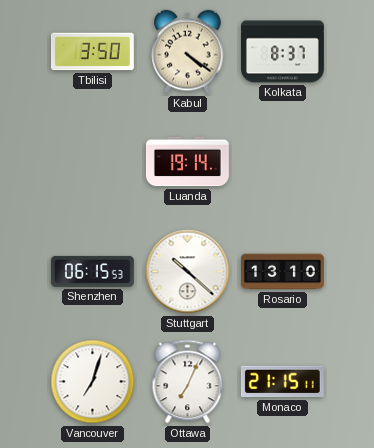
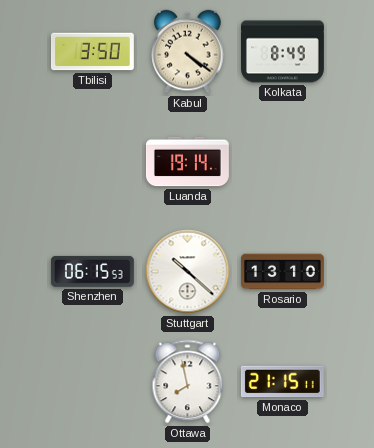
Kolkata: 8:37 -> 8:49 (283, 52)
Vancouver: 7:03 -> none (93, 382)
Ottawa: 7:04 -> 7:58 (188, 382)
